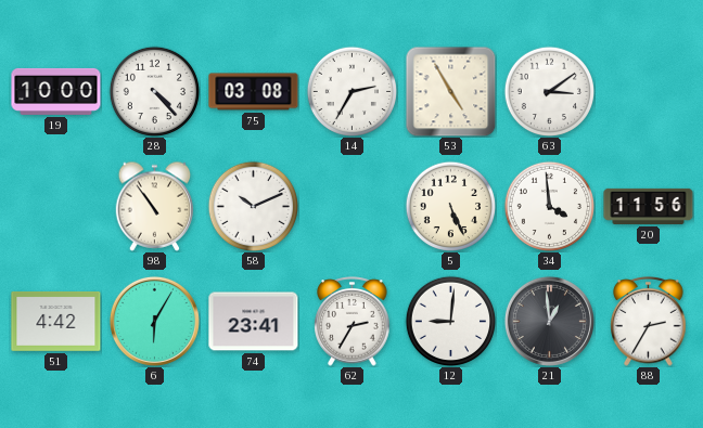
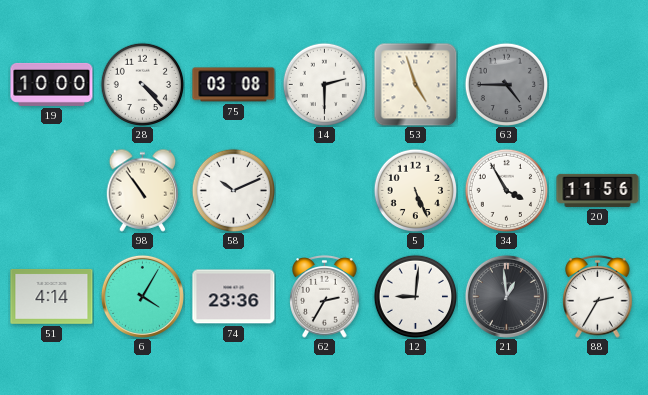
14: 2:35 -> 2:30 (324, 84)
53: 4:55 -> 4:57 (415, 84)
63: 3:09 -> 4:45 (506, 84)
63 dial: white -> grey (506, 84)
34: 3:59 -> 3:55 (506, 190)
51: 4:42 -> 4:14 (52, 296)
6: 6:05 -> 4:05 (142, 296)
74: 23:41 -> 23:36 (234, 297)
